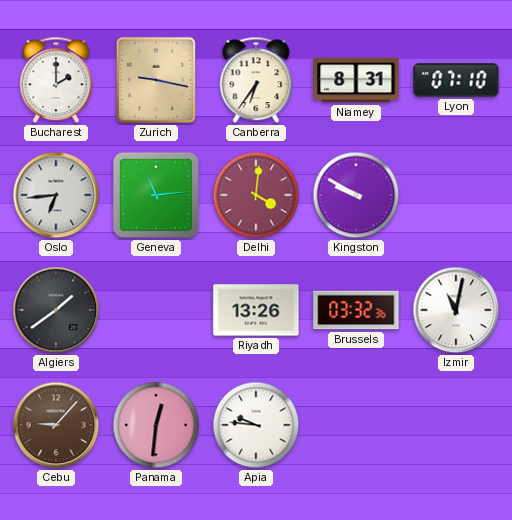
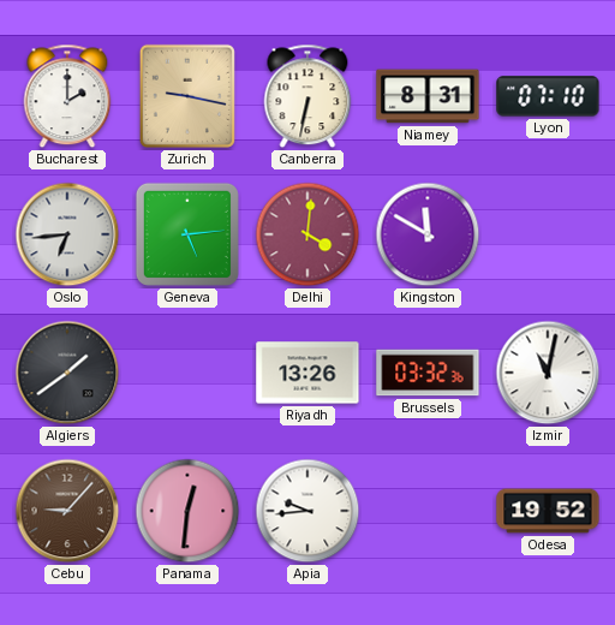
Canberra: 6:36 -> 6:32 (307, 96)
Geneva: 11:14 -> 5:14 (187, 234)
Kingston: 9:50 -> 11:50 (428, 234)
Apia: 9:46 -> 9:44 (307, 511)
Odesa: none -> 19:52 (548, 511)
